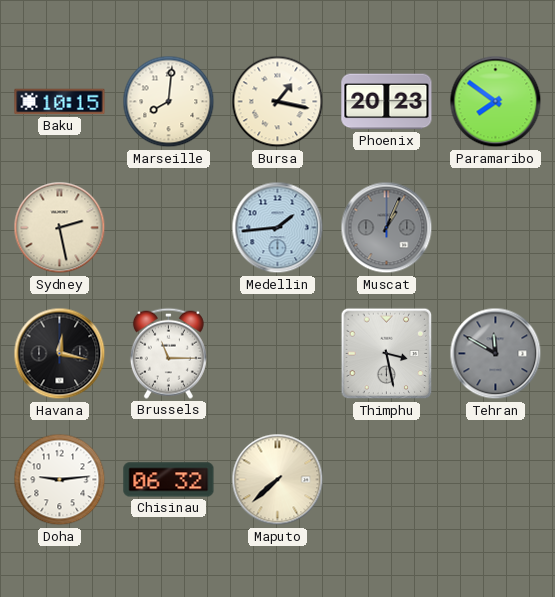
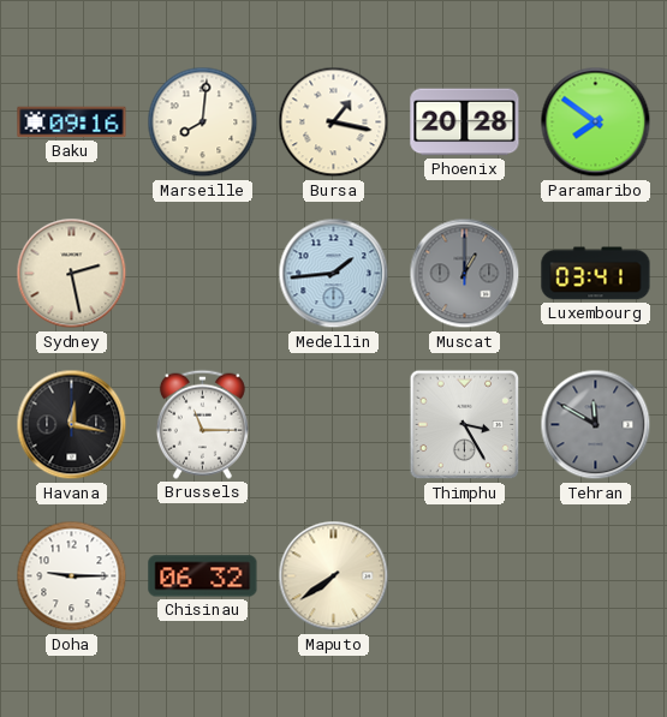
Baku: 10:15 -> 09:16 (72, 123)
Phoenix: 20:23 -> 20:28 (465, 123)
Muscat: 1:04 -> 1:00 (465, 274)
Luxembourg: none -> 03:41 (596, 274)
Thimphu: 3:28 -> 3:25 (465, 425)
Doha: 9:14 -> 9:15 (72, 576)
Maputo: 7:38 -> 7:39 (334, 576)
